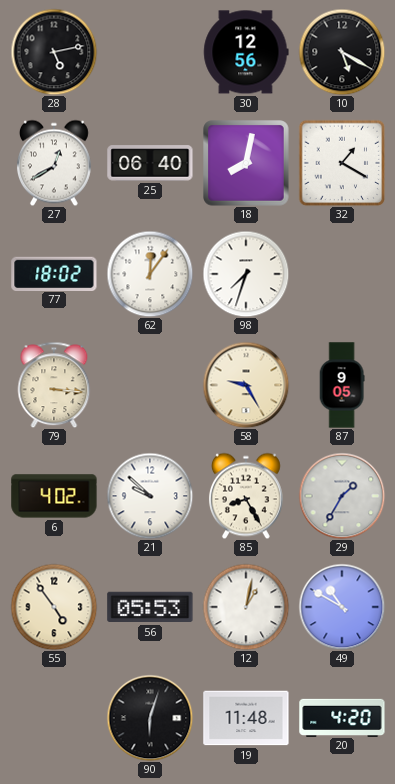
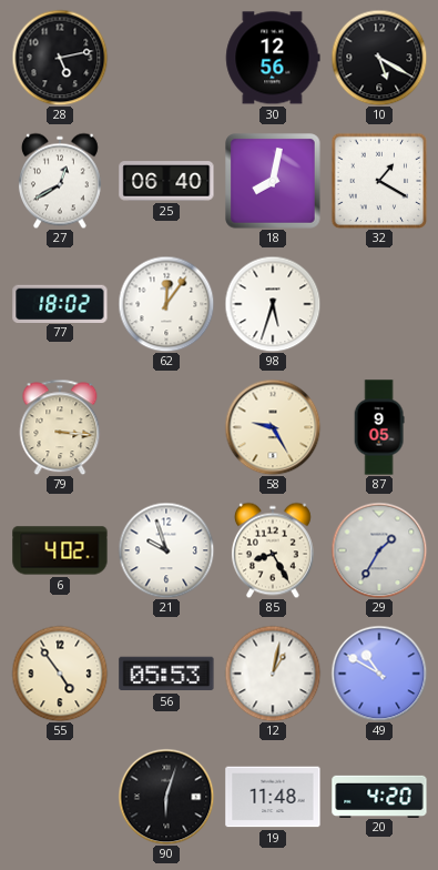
98: 7:33 -> 5:33 (273, 304)
21: 9:52 -> 9:57 (166, 550)
